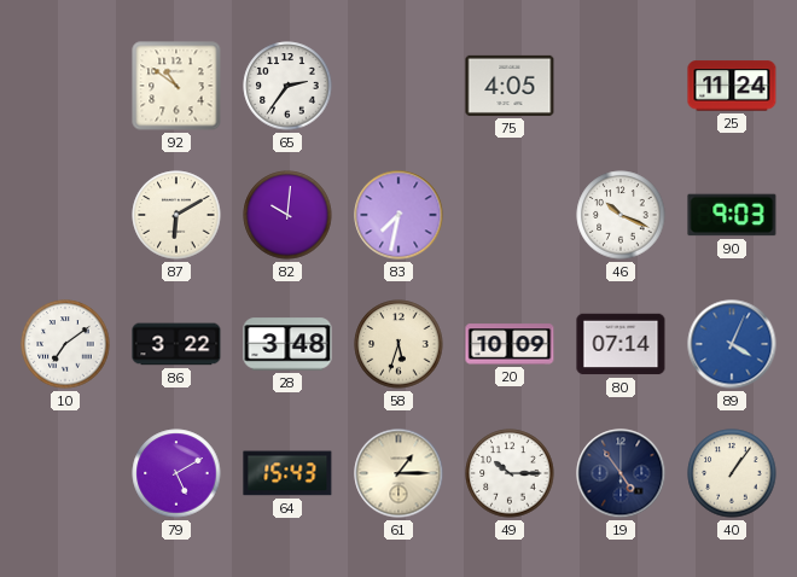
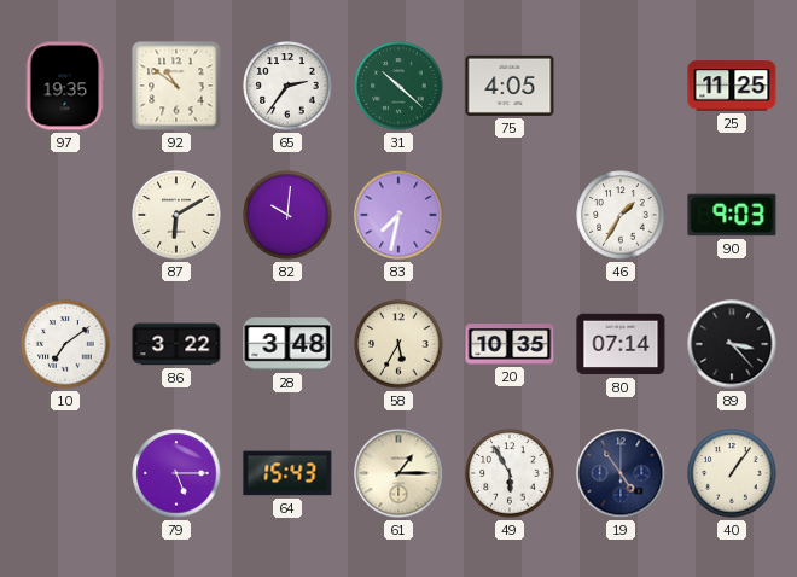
97: none -> 19:35 (65, 86)
31: none -> 10:22 (398, 86)
25: 11:24 -> 11:25 (732, 86)
46: 10:19 -> 1:35 (621, 215)
58: 5:33 -> 5:35 (398, 344)
20: 10:09 -> 10:35 (510, 344)
89: 4:04 -> 3:23 (732, 344)
89 dial: blue -> black (732, 344)
79: 5:10 -> 5:15 (176, 473)
49: 10:15 -> 5:55 (510, 473)
